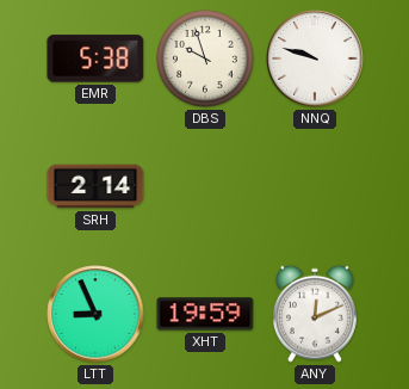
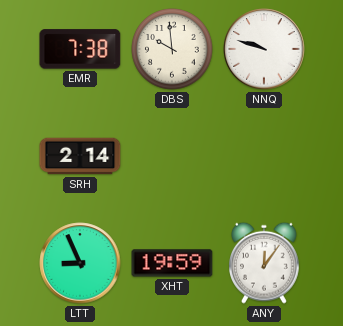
EMR: 5:38 -> 7:38 (80, 49)
DBS: 9:57 -> 9:59 (172, 49)
ANY: 12:11 -> 12:06 (265, 263)
